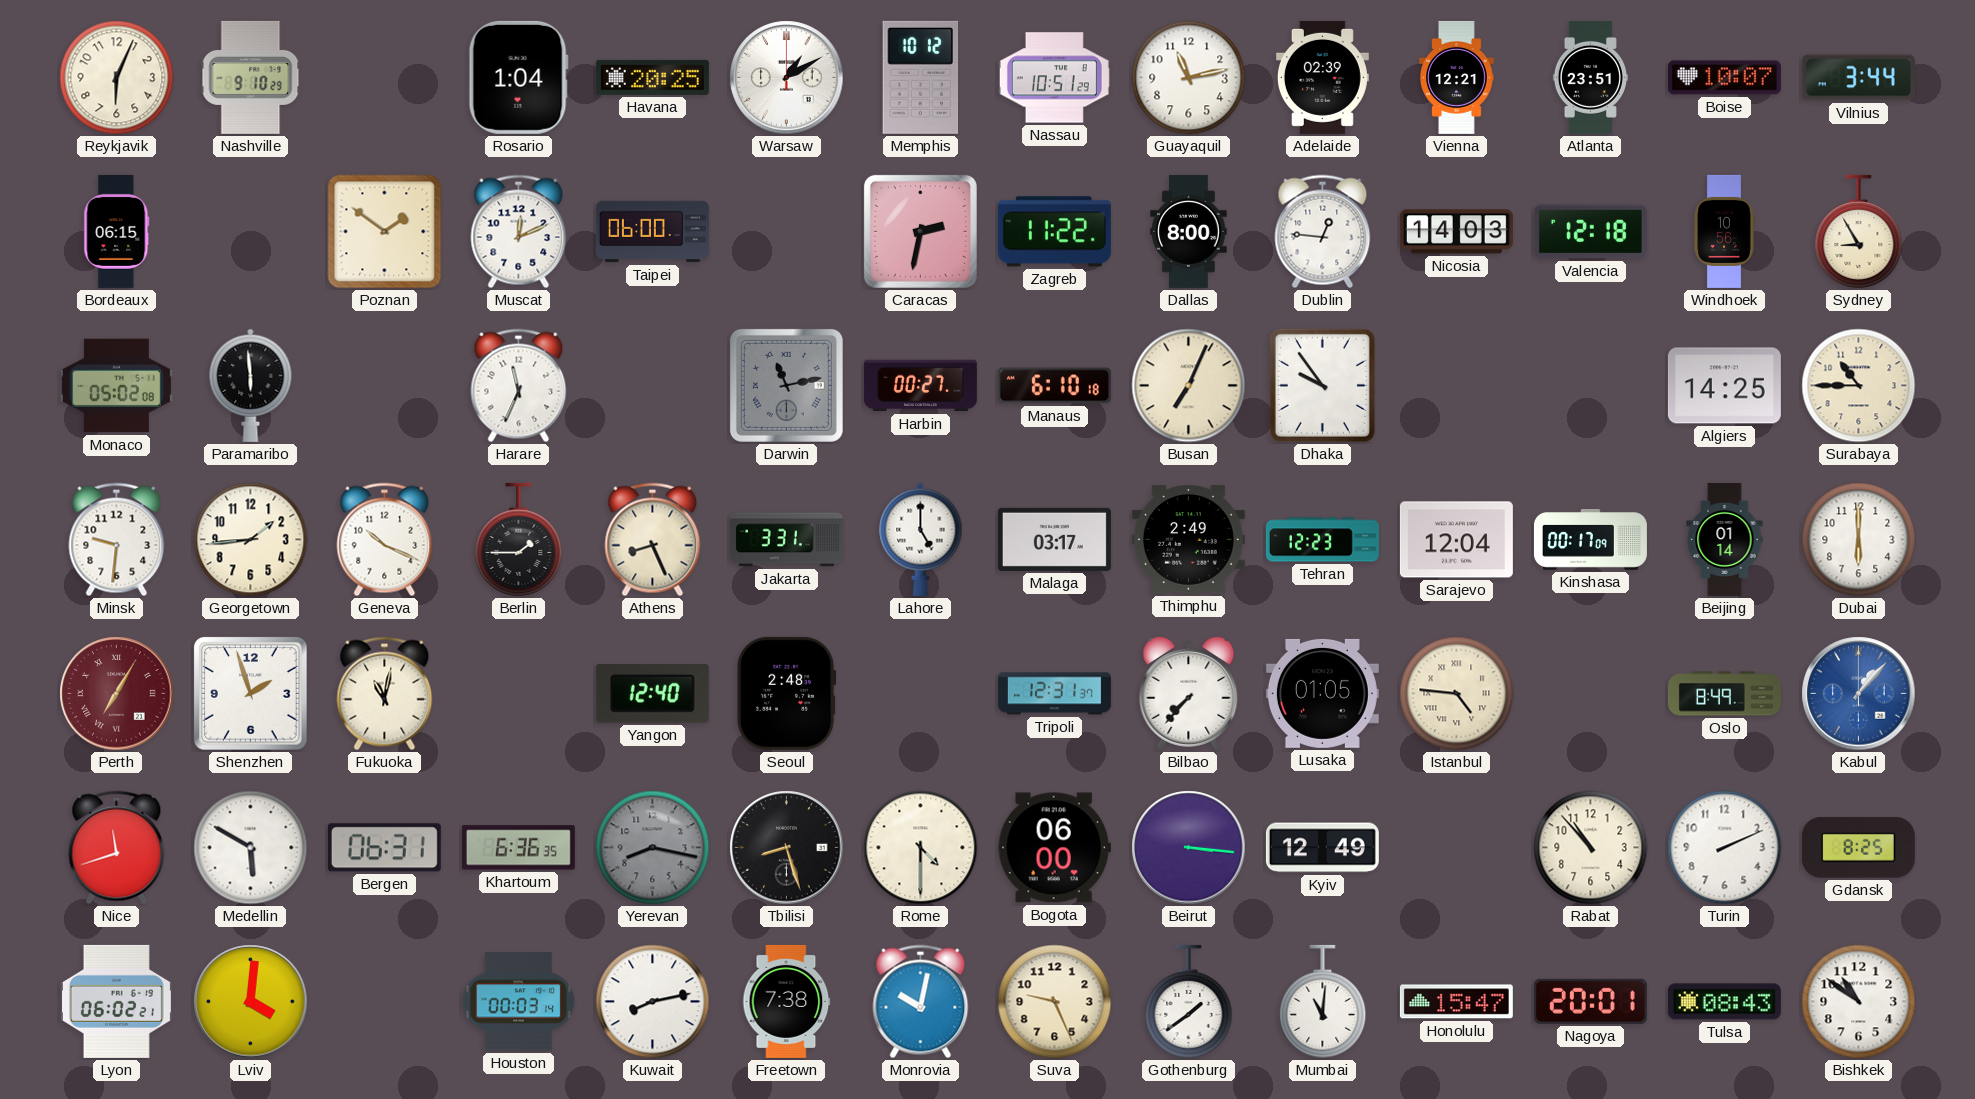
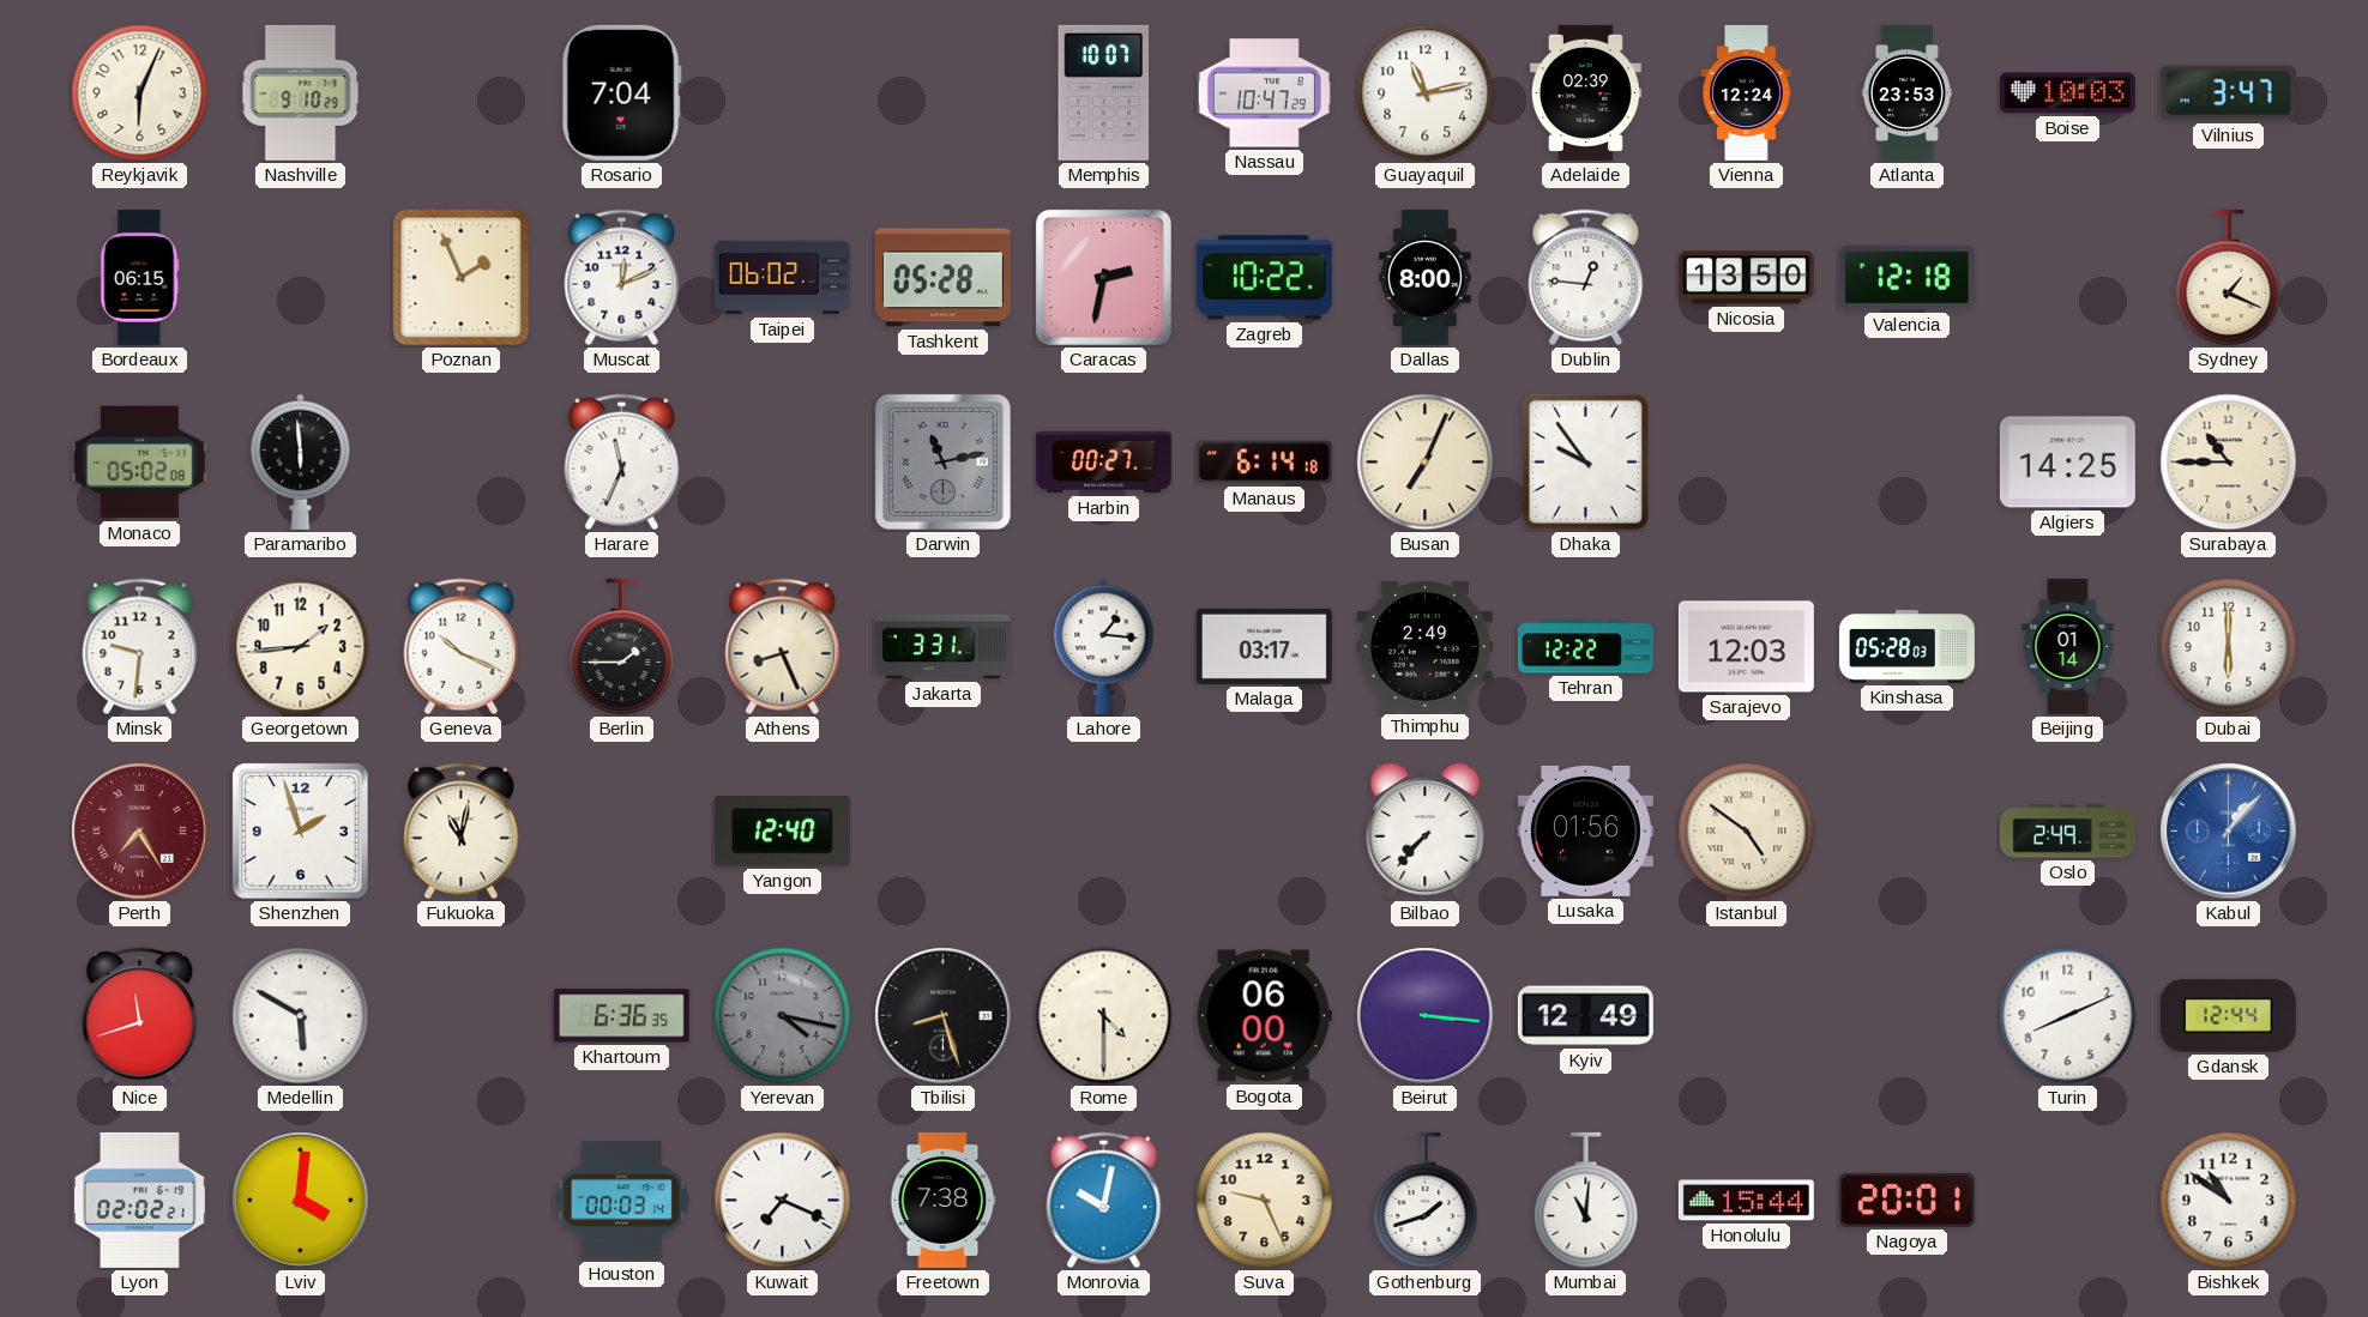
Rosario: 1:04 -> 7:04 (621, 92)
Havana: 20:25 -> none (652, 77)
Warsaw: 1:10 -> none (787, 78)
Memphis: 10:12 -> 10:07 (1104, 92)
Nassau: 10:51 -> 10:47 (1264, 93)
Vienna: 12:21 -> 12:24 (1747, 92)
Atlanta: 23:51 -> 23:53 (1906, 92)
Boise: 10:07 -> 10:03 (2067, 93)
Vilnius: 3:44 -> 3:47 (2228, 93)
Poznan: 1:51 -> 1:56 (462, 278)
Taipei: 06:00 -> 06:02 (782, 278)
Tashkent: none -> 05:28 (942, 278)
Zagreb: 11:22 -> 10:22 (1264, 278)
Nicosia: 14:03 -> 13:50 (1746, 278)
Windhoek: 10:56 -> none (1724, 231)
Sydney: 8:55 -> 1:19 (2229, 277)
Manaus: 6:10 -> 6:14 (1264, 463)
Lahore: 5:00 -> 1:16 (1104, 646)
Tehran: 12:23 -> 12:22 (1585, 647)
Sarajevo: 12:04 -> 12:03 (1746, 647)
Kinshasa: 00:17 -> 05:28 (1906, 646)
Perth: 7:05 -> 7:25 (140, 832)
Seoul: 2:48 -> none (787, 693)
Tripoli: 12:31 -> none (1054, 694)
Lusaka: 01:05 -> 01:56 (1585, 830)
Istanbul: 4:46 -> 4:51 (1747, 832)
Oslo: 8:49 -> 2:49 (2067, 832)
Bergen: 06:31 -> none (384, 848)
Yerevan: 8:17 -> 4:17 (783, 1016)
Rabat: 10:53 -> none (1591, 848)
Turin: 2:11 -> 8:11 (2068, 1016)
Gdansk: 8:25 -> 12:44 (2228, 1016)
Lyon: 06:02 -> 02:02 (139, 1200)
Kuwait: 8:13 -> 7:19 (783, 1201)
Gothenburg: 1:39 -> 1:42 (1426, 1200)
Honolulu: 15:47 -> 15:44 (1746, 1201)
Tulsa: 08:43 -> none (1724, 1002)
